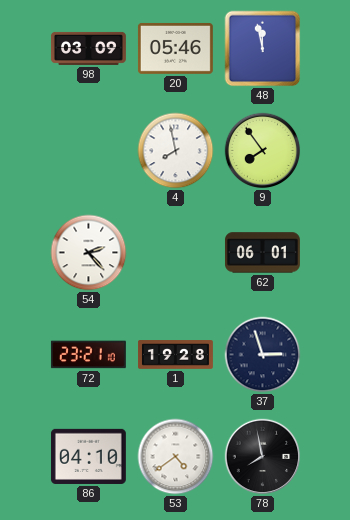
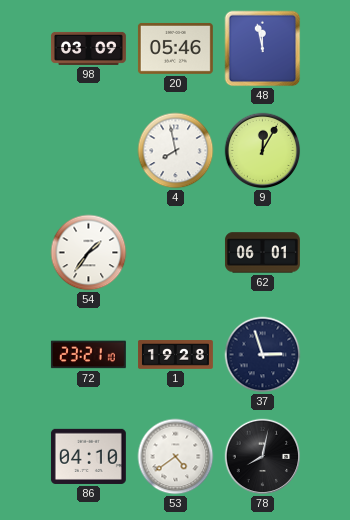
9: 7:54 -> 12:05 (263, 151)
54: 2:23 -> 1:36 (89, 253)
78: 7:58 -> 8:02 (263, 457)
